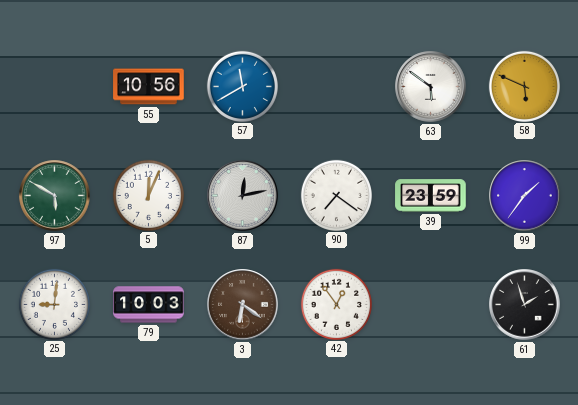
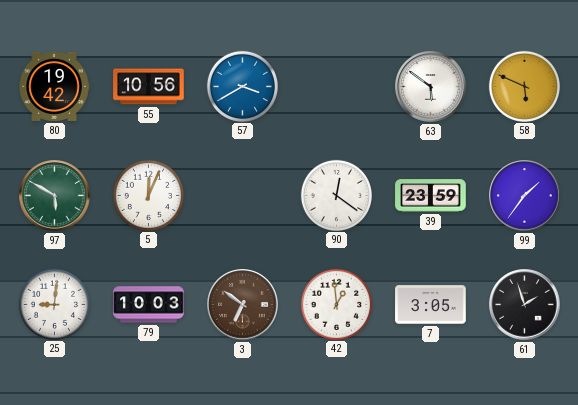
80: none -> 19:42 (54, 86)
57: 11:40 -> 3:40 (242, 86)
87: 12:13 -> none (243, 196)
90: 7:21 -> 12:21 (336, 195)
3: 6:21 -> 6:51 (243, 305)
42: 12:54 -> 12:59 (336, 304)
7: none -> 3:05 (431, 305)
